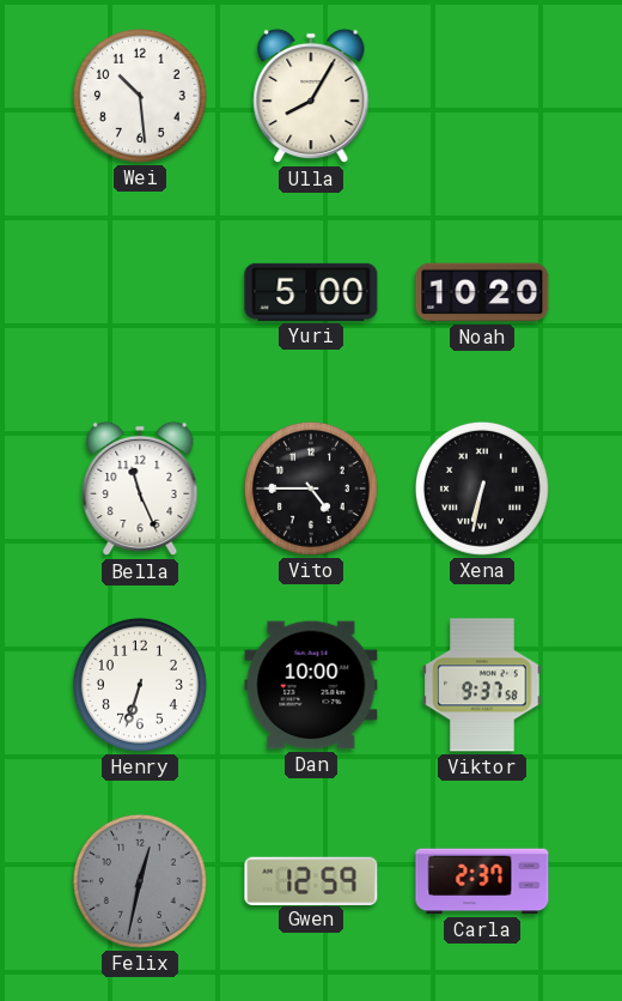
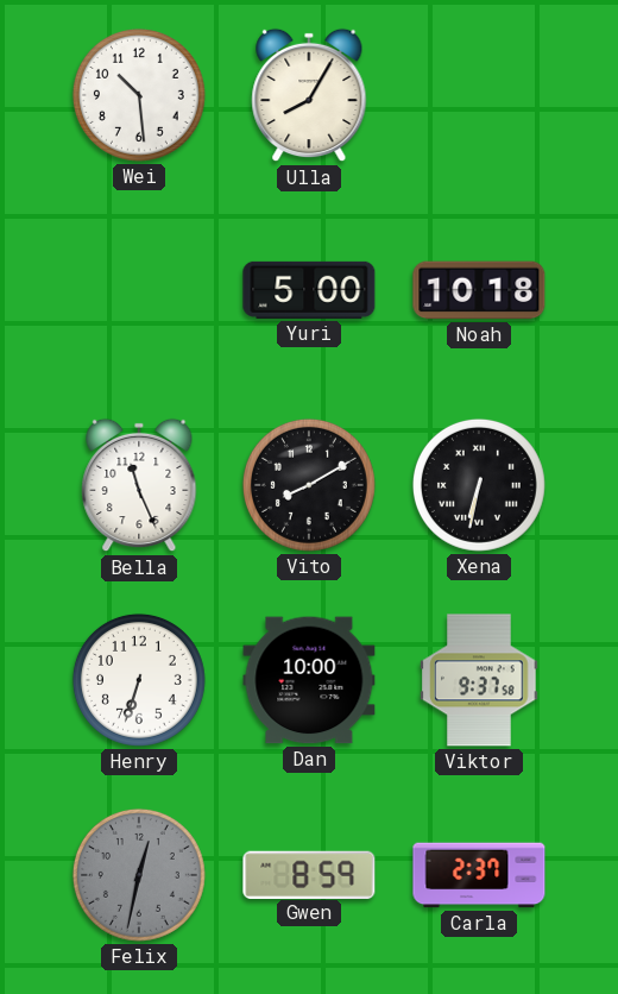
Noah: 10:20 -> 10:18 (479, 290)
Vito: 4:45 -> 8:10 (309, 485)
Gwen: 12:59 -> 8:59 (309, 874)
